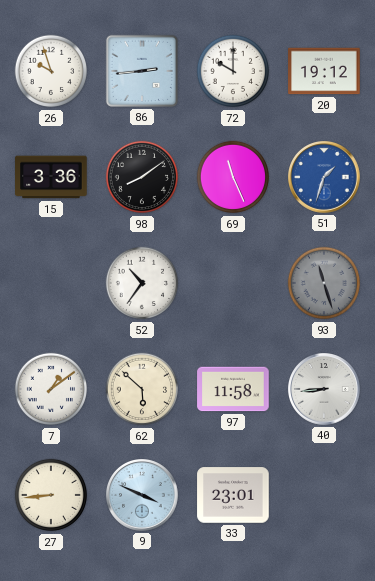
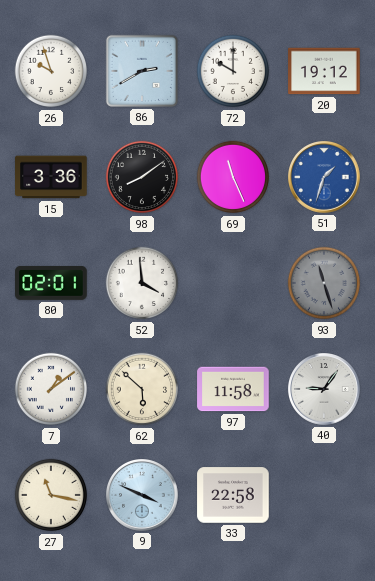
86: 2:44 -> 2:40 (142, 71)
80: none -> 02:01 (51, 283)
52: 10:36 -> 3:59 (142, 283)
40: 8:44 -> 9:06 (324, 389)
27: 8:44 -> 11:17 (51, 495)
33: 23:01 -> 22:58 (233, 495)
